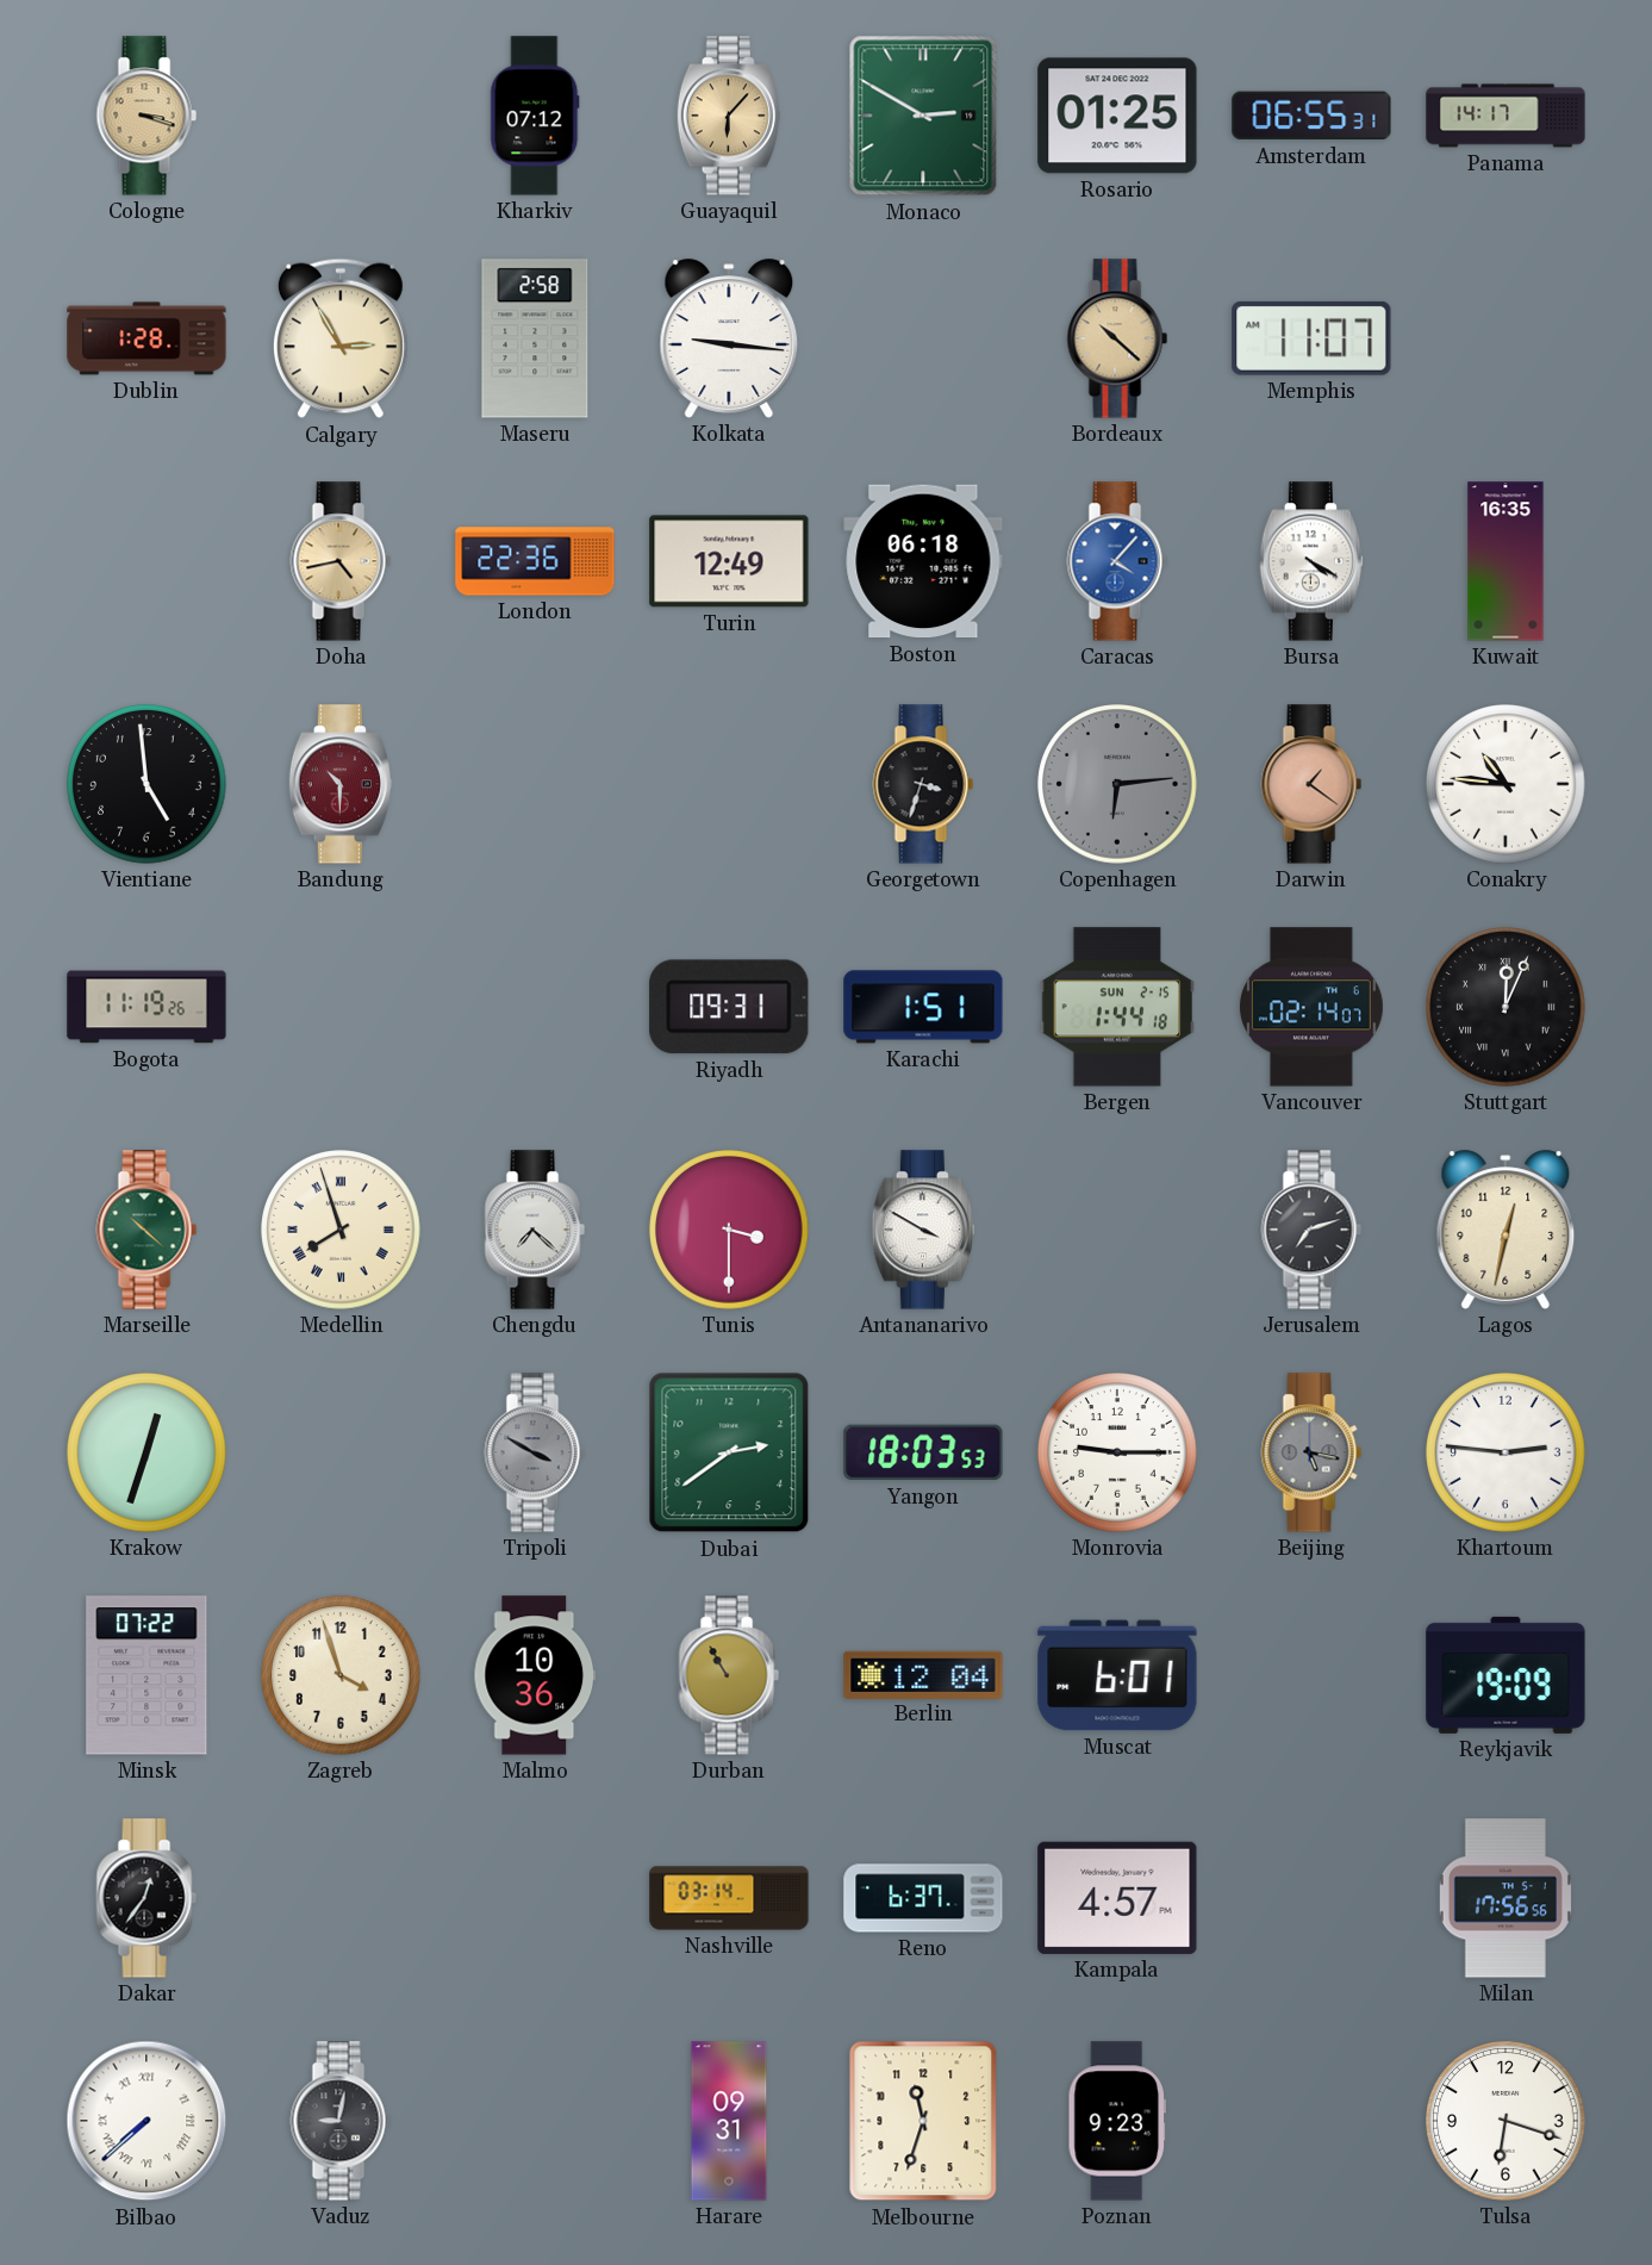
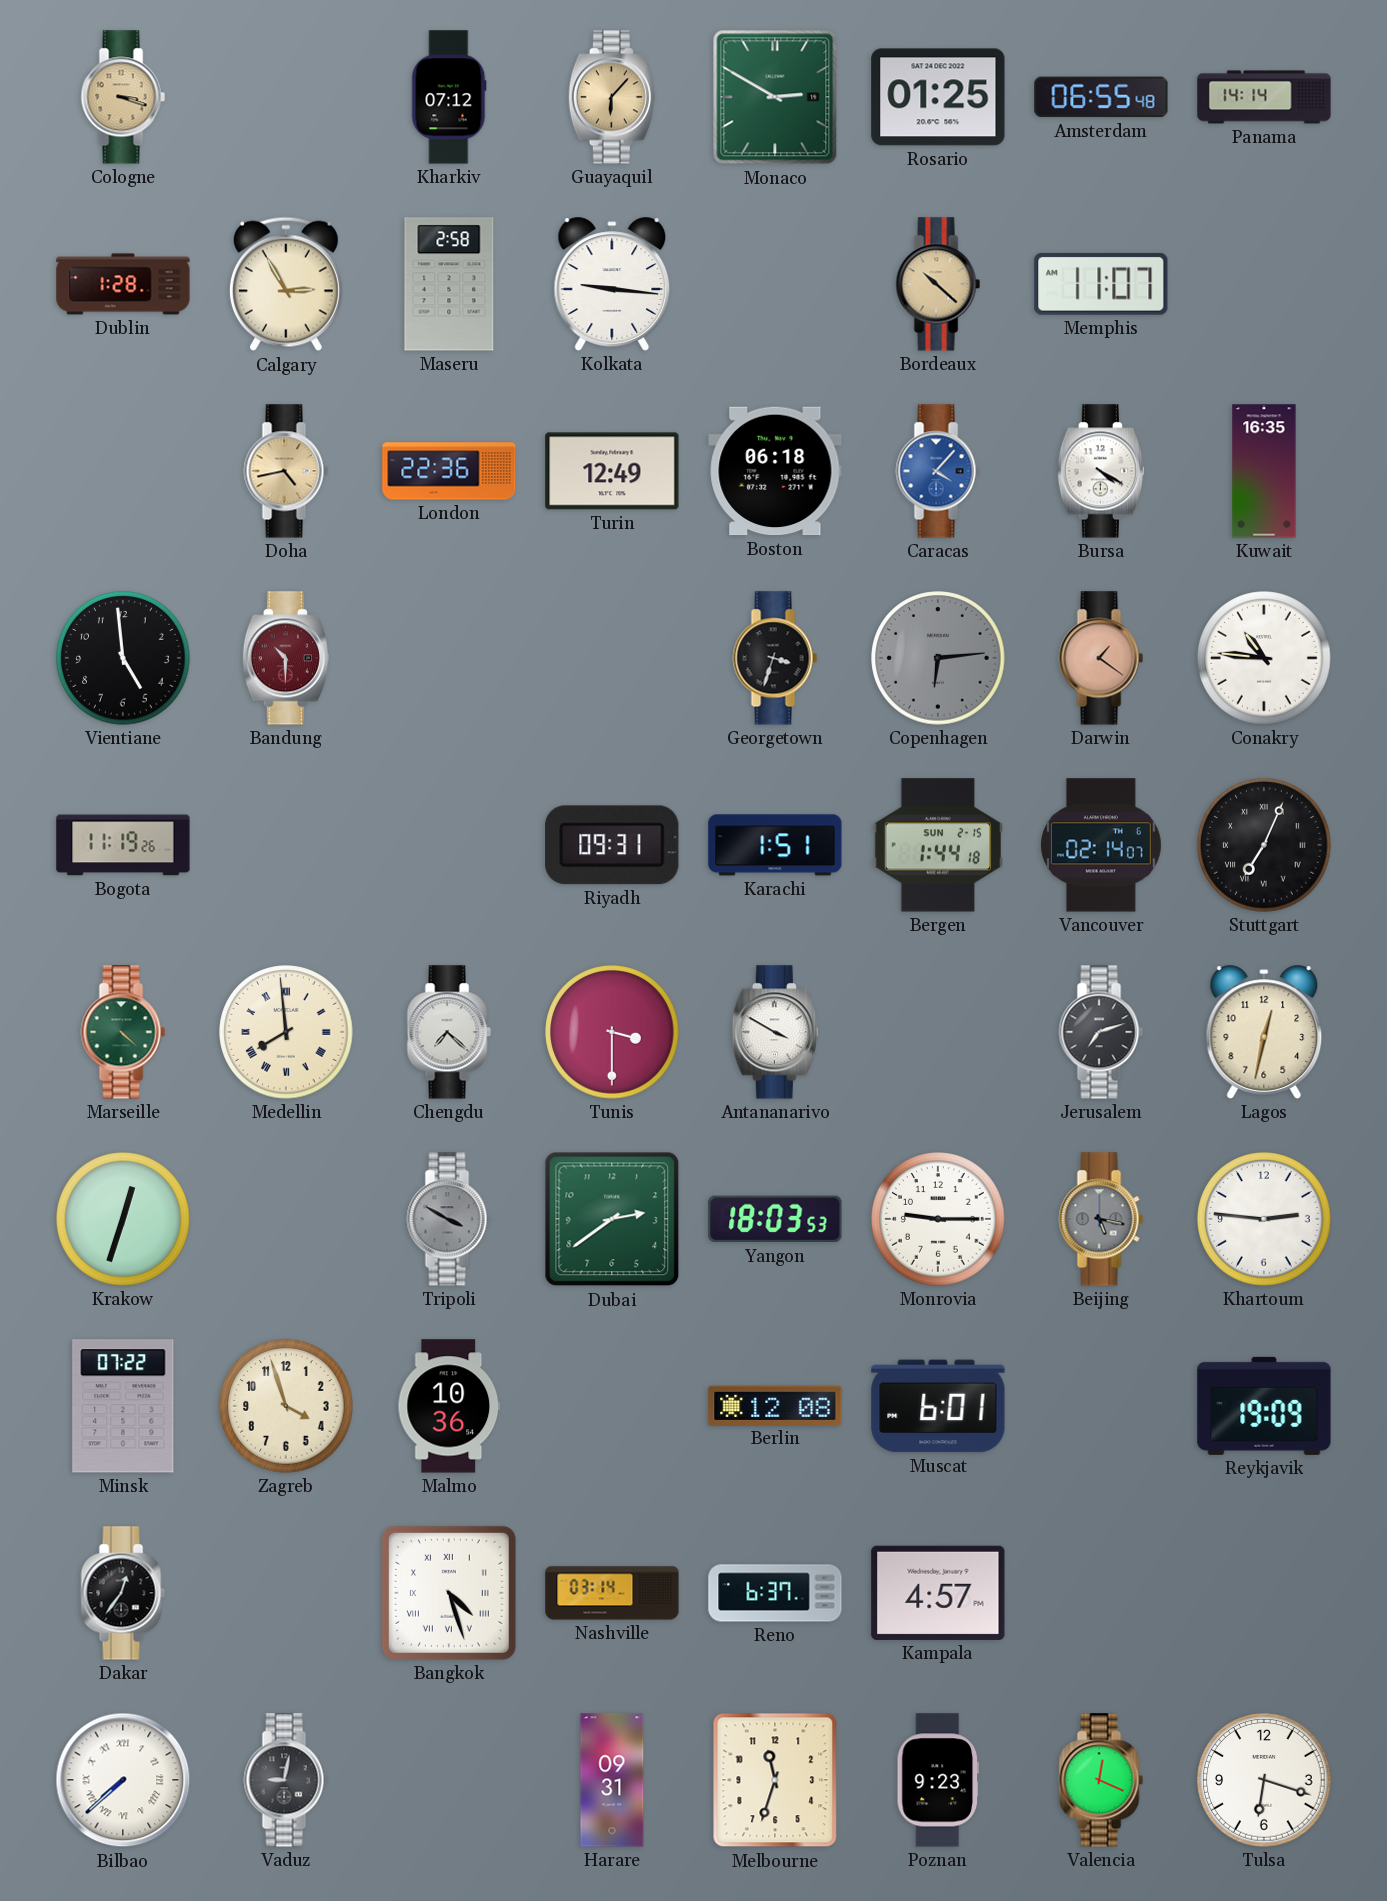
Amsterdam: 06:55:31 -> 06:55:48 (1101, 97)
Panama: 14:17 -> 14:14 (1264, 97)
Stuttgart: 12:04 -> 7:04 (1264, 845)
Marseille: 10:22 -> 4:22 (123, 1032)
Medellin: 7:57 -> 7:59 (286, 1032)
Durban: 10:55 -> none (729, 1675)
Berlin: 12:04 -> 12:08 (775, 1405)
Bangkok: none -> 4:27 (449, 1593)
Milan: 17:56 -> none (1505, 1898)
Valencia: none -> 12:19 (1101, 1780)
